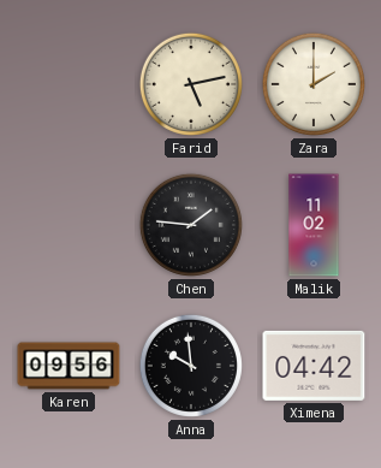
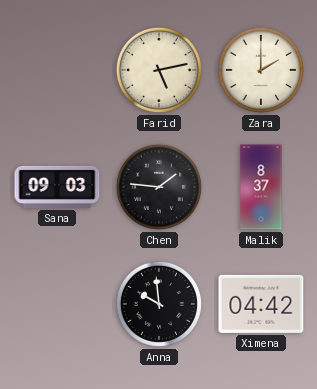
Sana: none -> 09:03 (57, 187)
Malik: 11:02 -> 8:37 (261, 187)
Karen: 09:56 -> none (69, 366)
